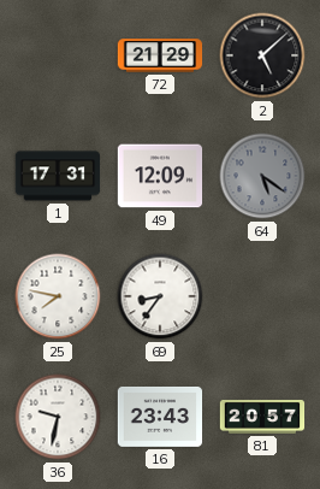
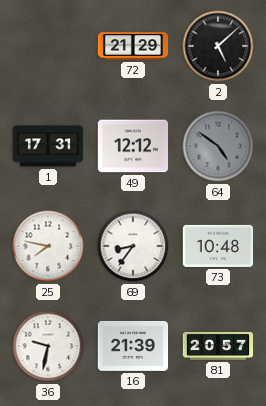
49: 12:09 -> 12:12 (133, 146)
64: 5:21 -> 4:51 (218, 146)
73: none -> 10:48 (218, 246)
16: 23:43 -> 21:39 (133, 346)
